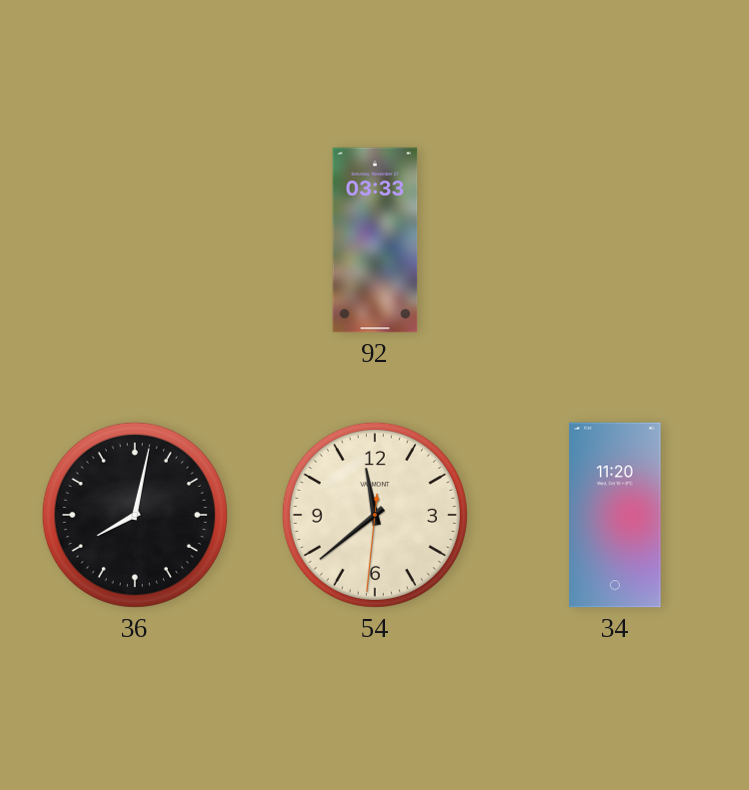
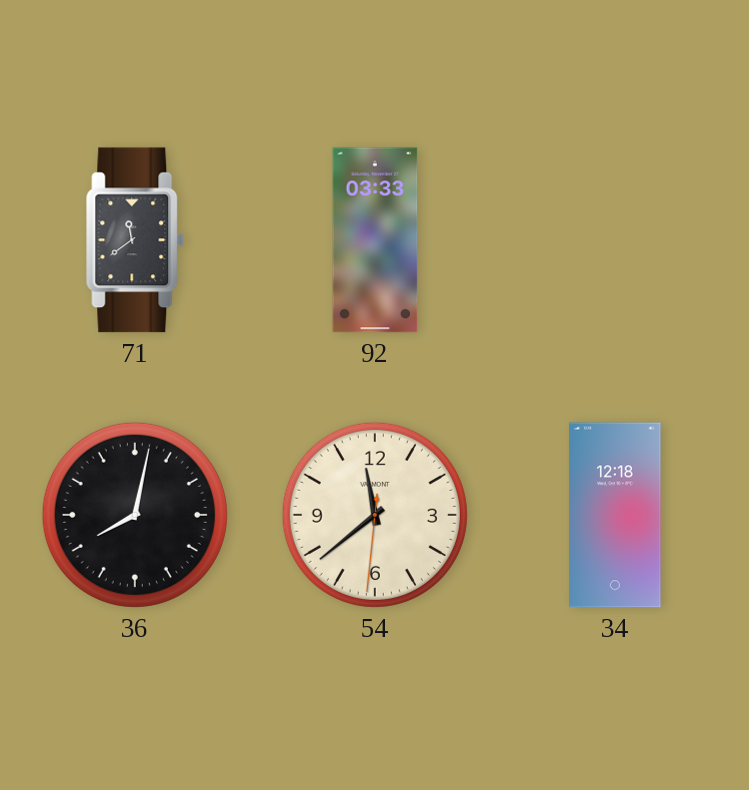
71: none -> 11:39 (135, 240)
34: 11:20 -> 12:18 (615, 515)
